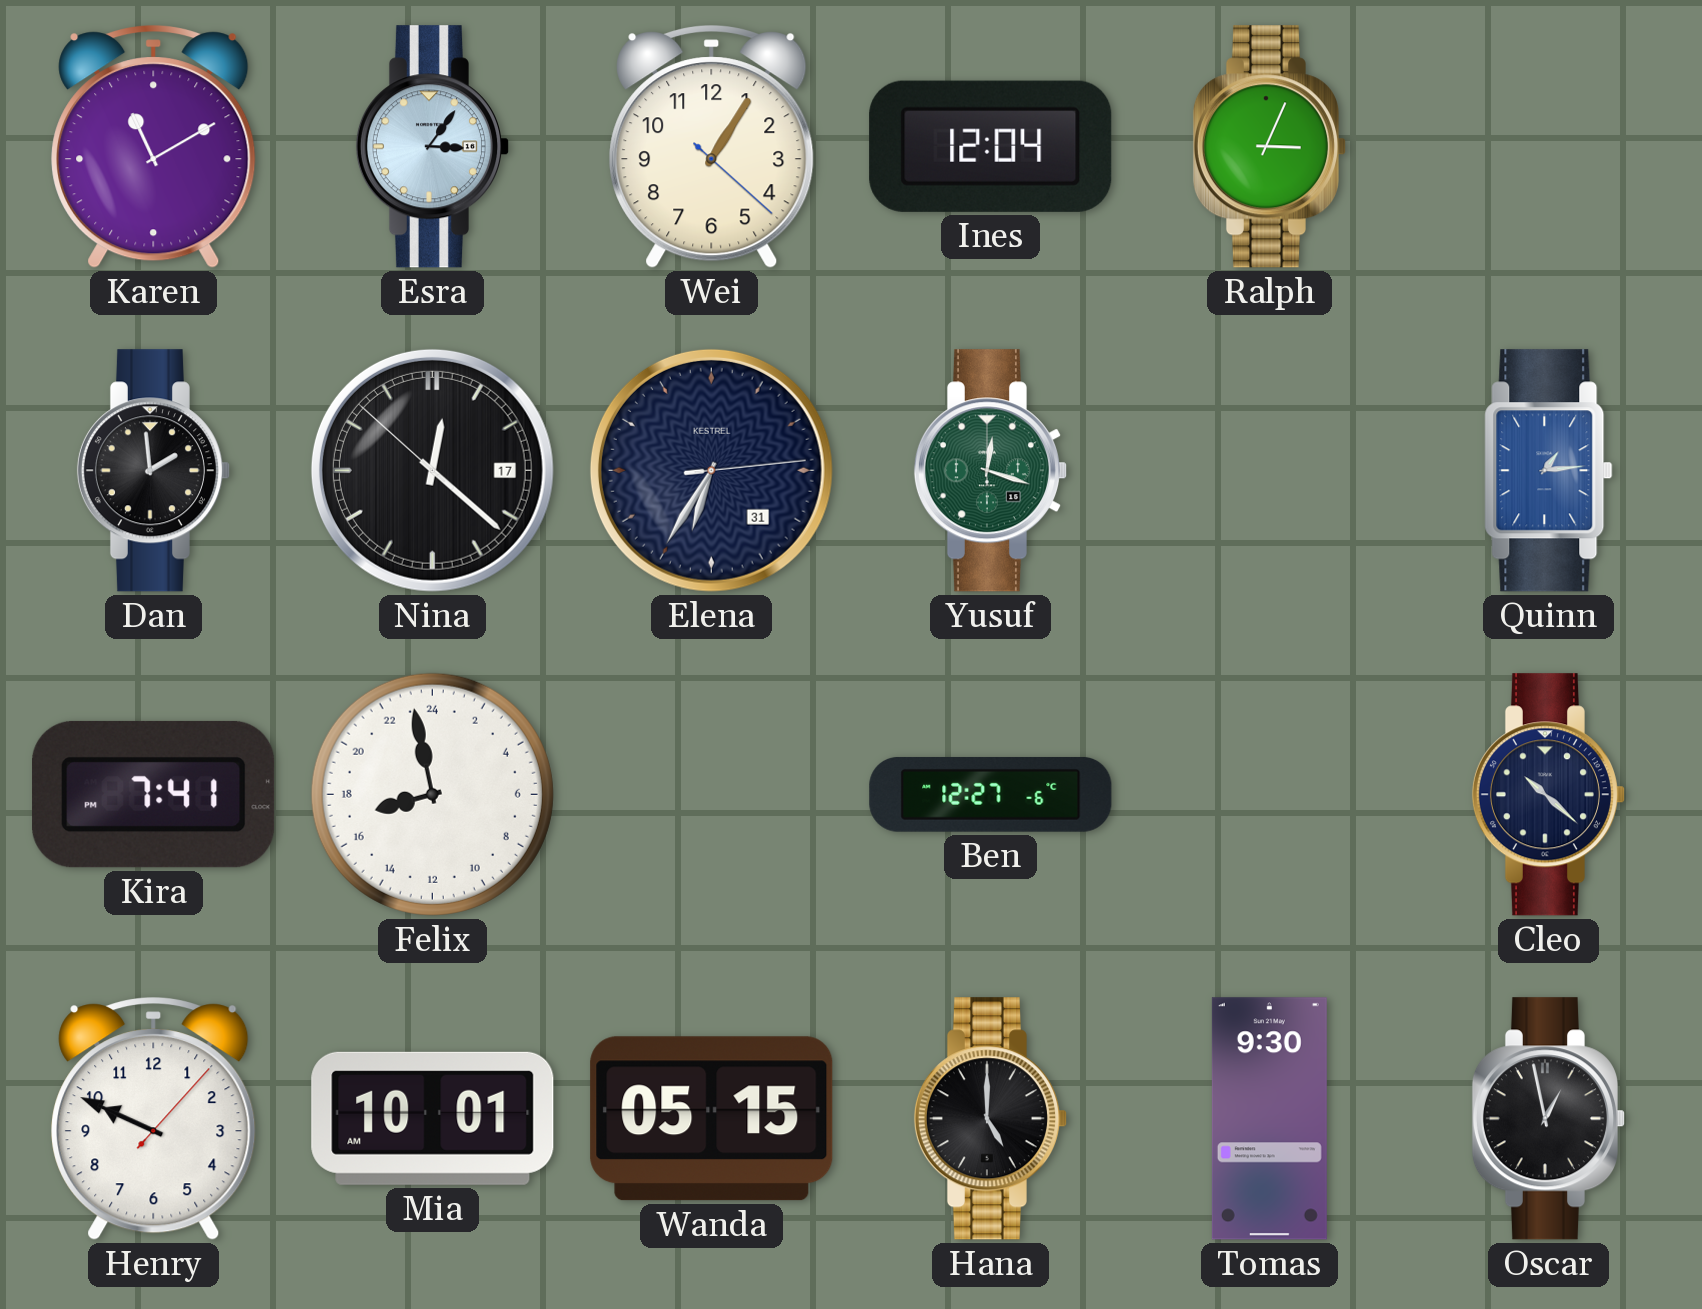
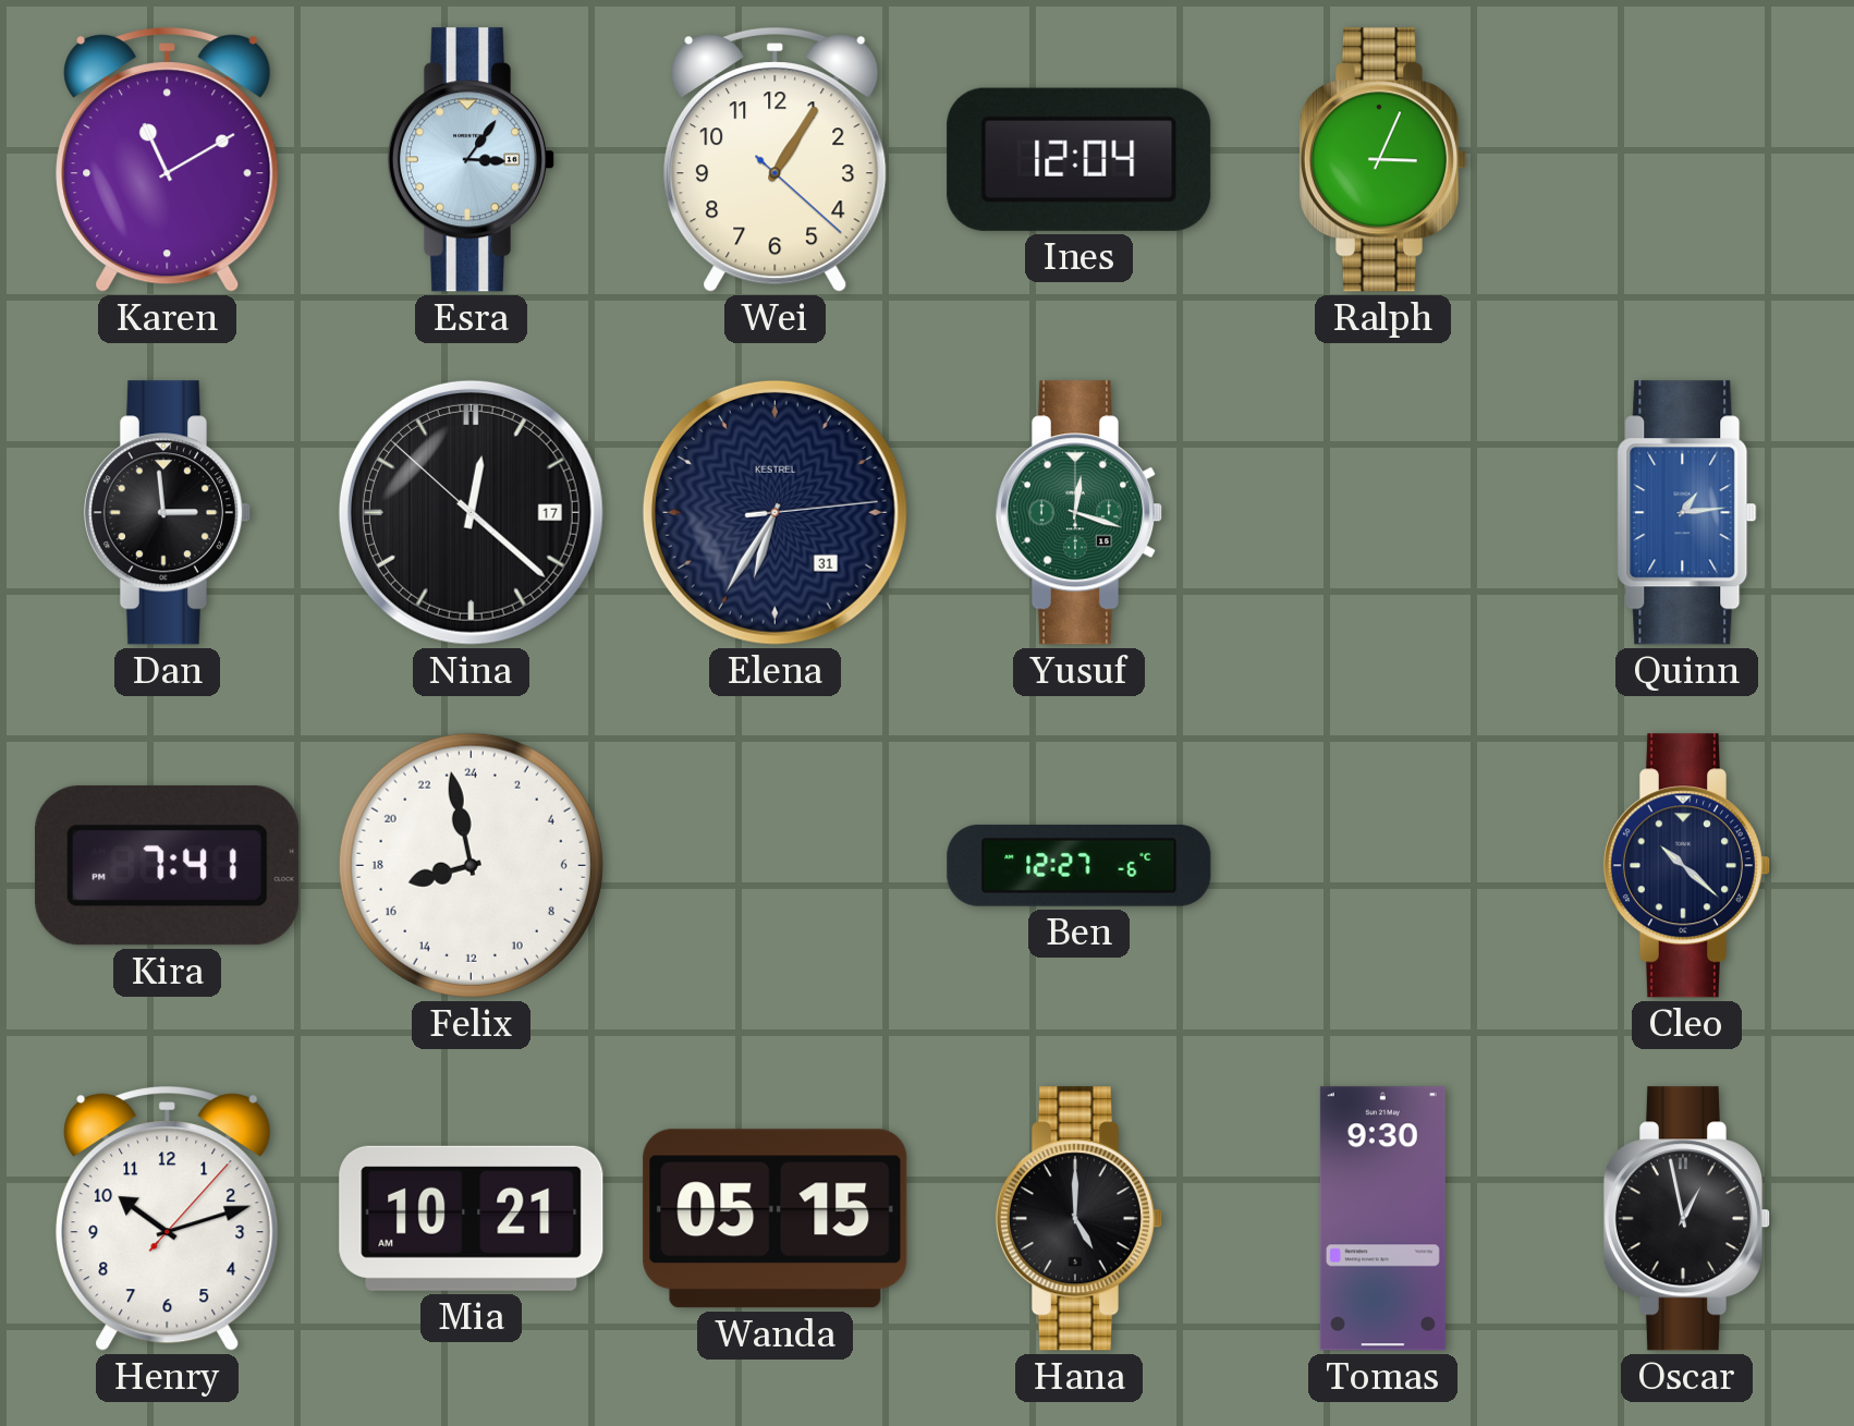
Dan: 1:59 -> 2:59 (167, 513)
Henry: 9:49 -> 10:12 (168, 1219)
Mia: 10:01 -> 10:21 (472, 1218)
